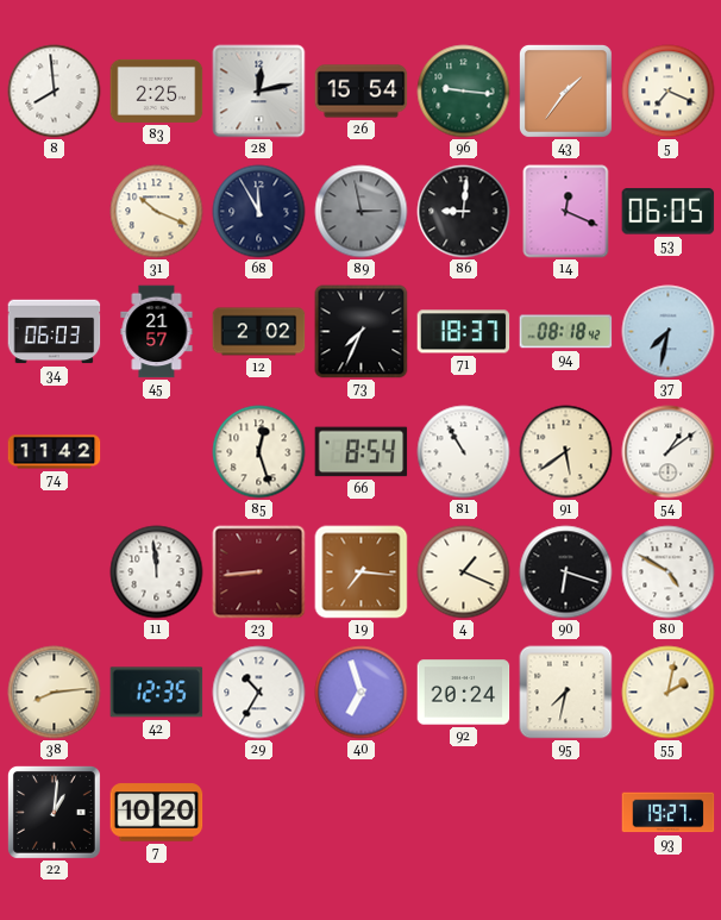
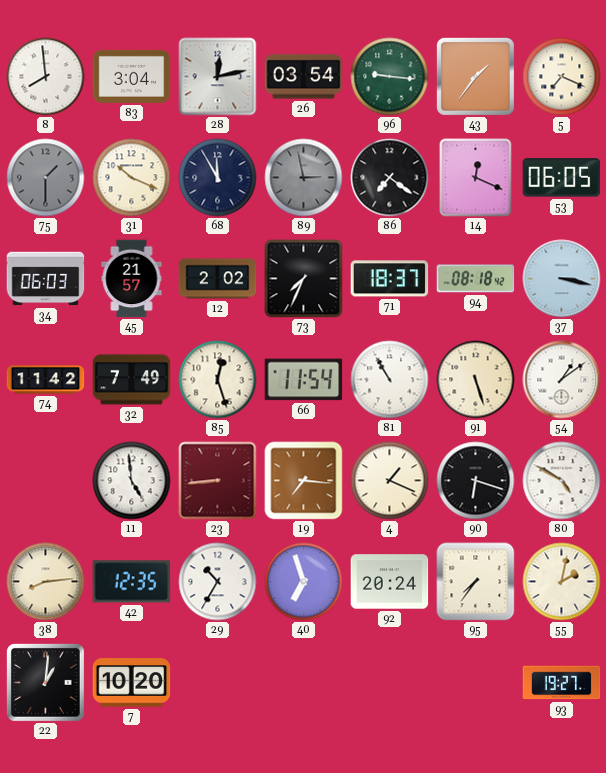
83: 2:25 -> 3:04 (132, 76)
26: 15:54 -> 03:54 (304, 77)
75: none -> 1:30 (46, 178)
86: 9:01 -> 7:21 (390, 178)
37: 7:32 -> 3:17 (562, 279)
32: none -> 7:49 (132, 380)
66: 8:54 -> 11:54 (304, 380)
91: 5:39 -> 5:27 (476, 380)
11: 11:59 -> 4:59 (132, 481)
95: 7:32 -> 7:36 (476, 582)
